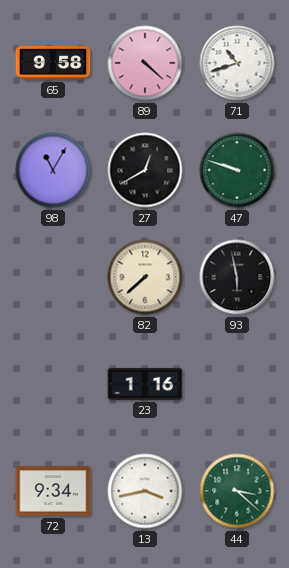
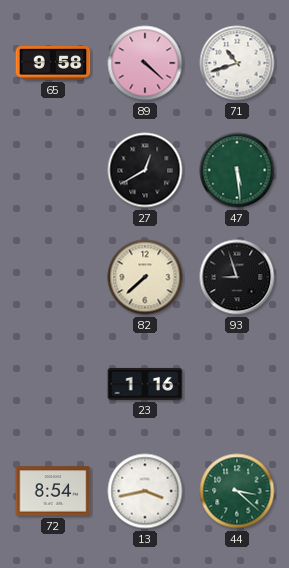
98: 11:05 -> none (53, 170)
47: 9:48 -> 5:29 (237, 170)
93: 5:58 -> 8:57 (237, 277)
72: 9:34 -> 8:54 (53, 491)
